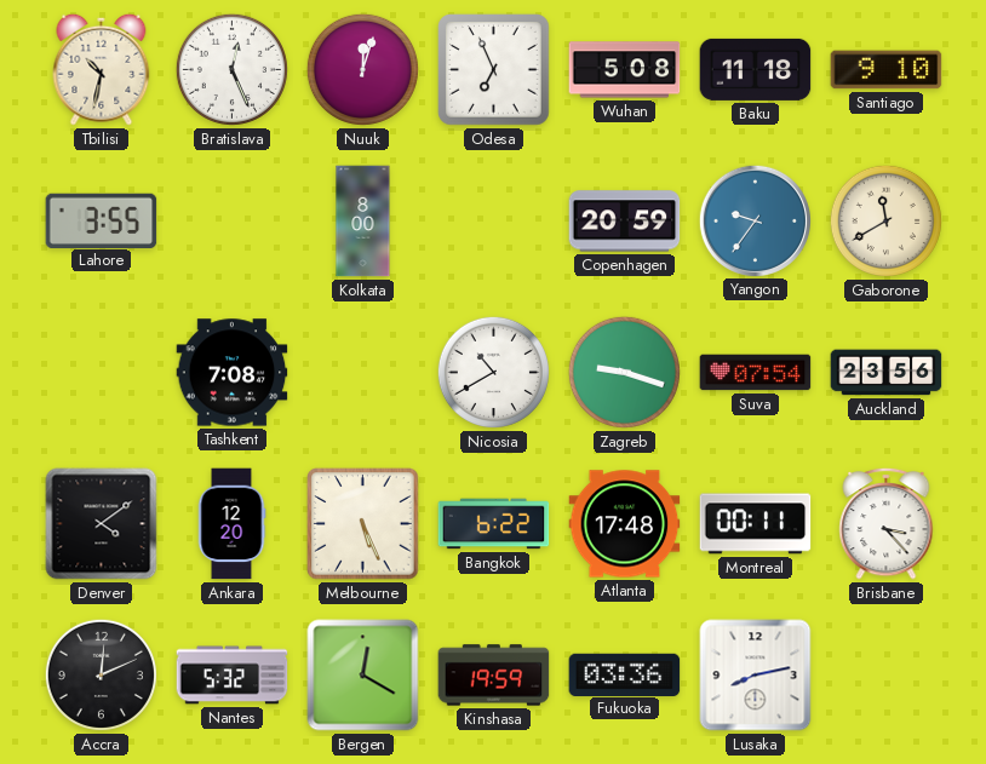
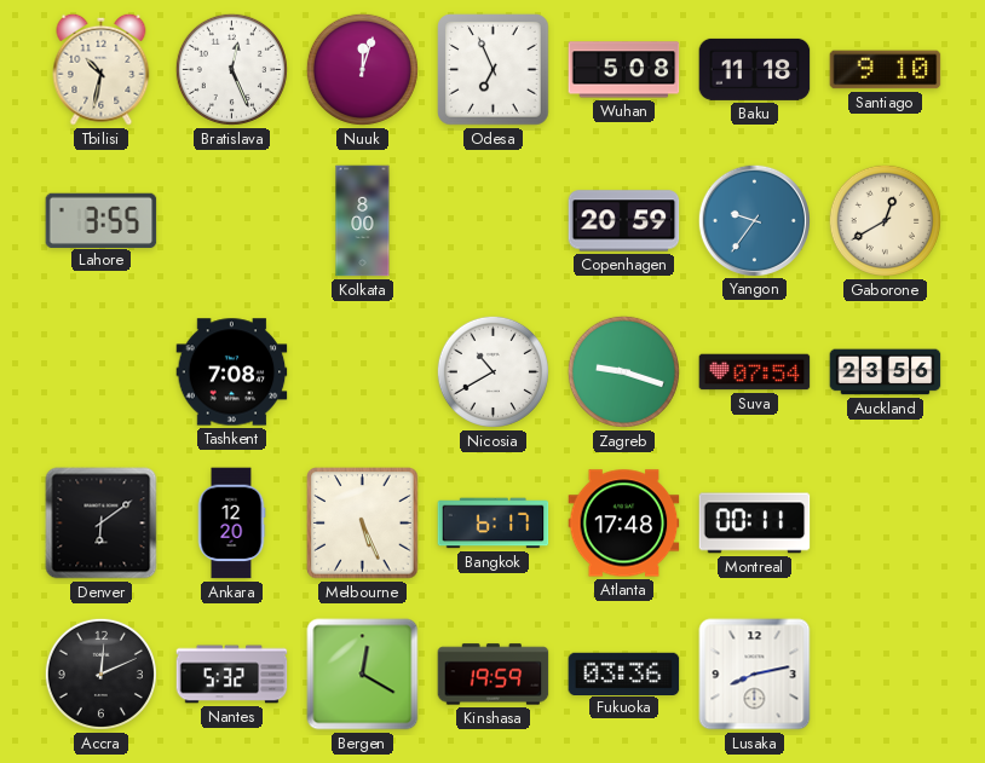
Gaborone: 11:40 -> 12:40 (885, 220)
Denver: 4:09 -> 6:09 (102, 524)
Bangkok: 6:22 -> 6:17 (494, 524)
Brisbane: 3:23 -> none (887, 523)
